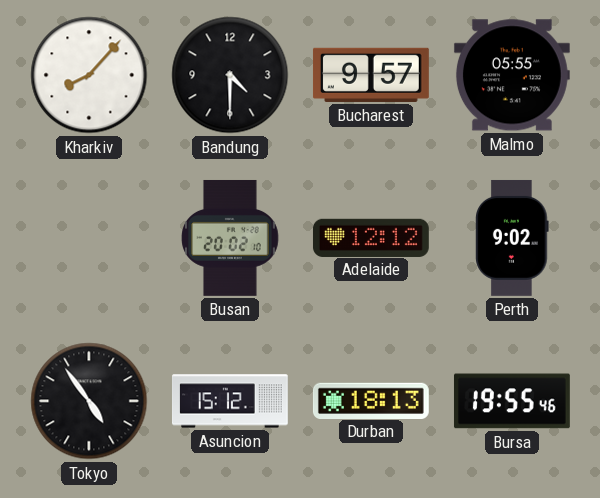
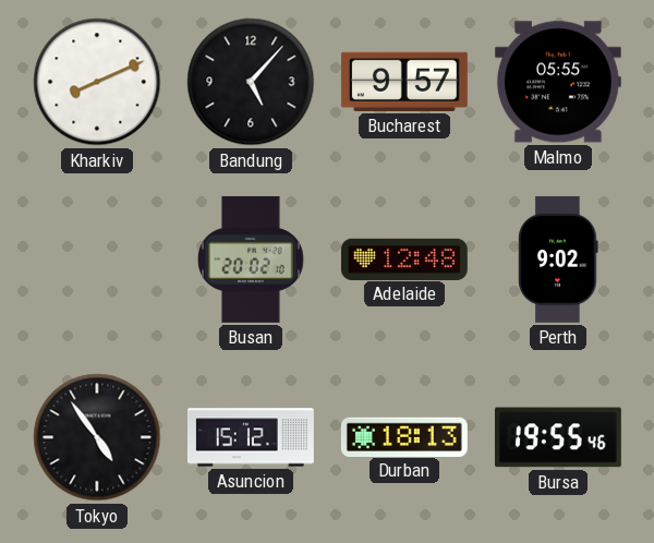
Kharkiv: 8:07 -> 8:11 (97, 82)
Bandung: 4:30 -> 5:07 (251, 82)
Adelaide: 12:12 -> 12:48 (404, 258)
